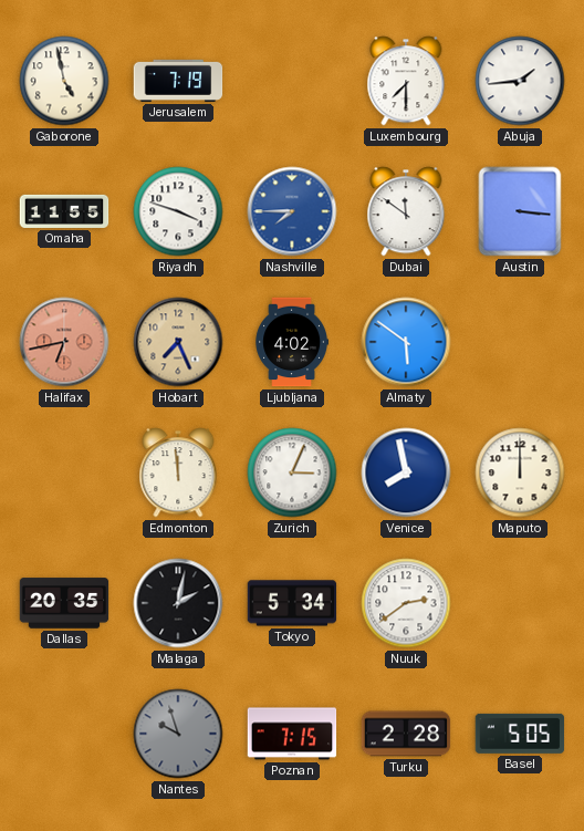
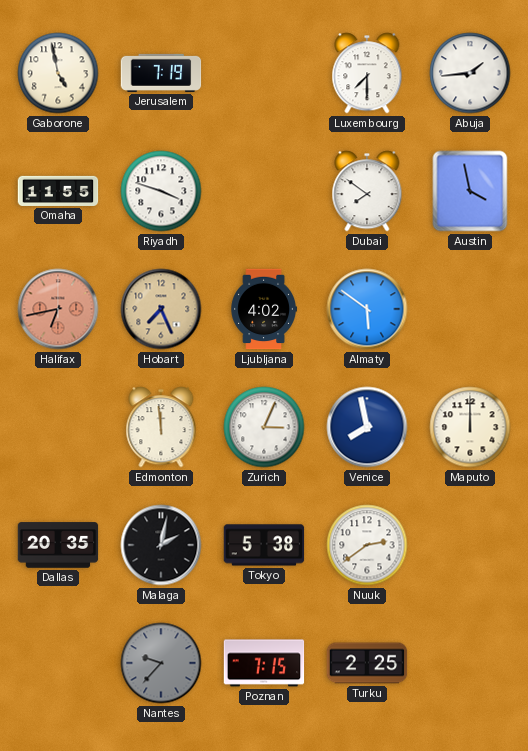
Nashville: 7:45 -> none (292, 211)
Dubai: 11:51 -> 7:51 (367, 191)
Austin: 3:16 -> 3:58 (470, 191)
Tokyo: 5:34 -> 5:38 (264, 545)
Nantes: 9:57 -> 9:37 (161, 663)
Turku: 2:28 -> 2:25 (367, 663)
Basel: 5:05 -> none (520, 734)
